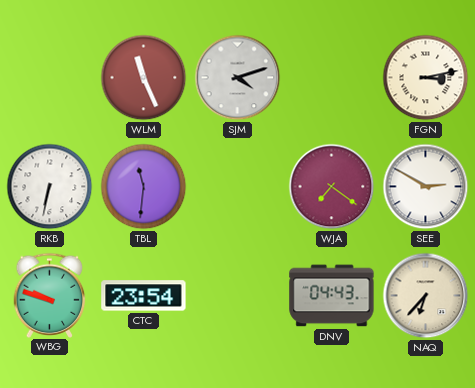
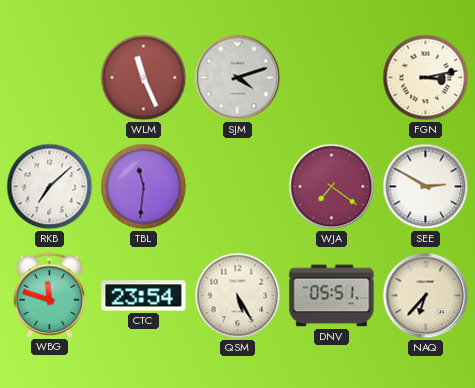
RKB: 6:32 -> 7:08 (50, 187)
WBG: 9:48 -> 11:48 (50, 295)
QSM: none -> 5:25 (238, 296)
DNV: 04:43 -> 05:51 (332, 296)
